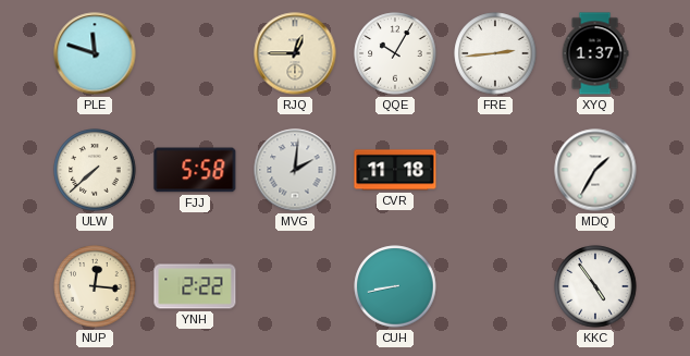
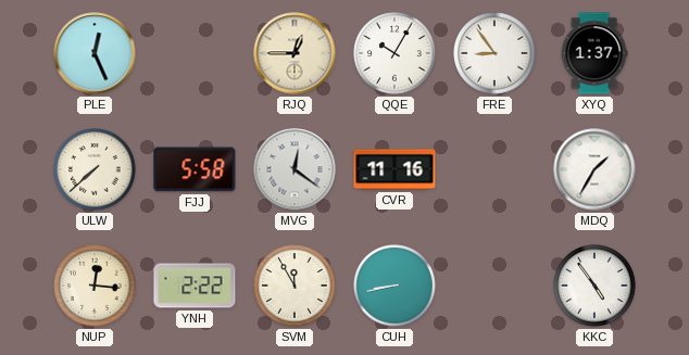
PLE: 11:48 -> 12:26 (95, 53)
FRE: 2:44 -> 8:54 (494, 53)
MVG: 2:01 -> 12:21 (295, 169)
CVR: 11:18 -> 11:16 (394, 169)
SVM: none -> 11:55 (295, 286)
